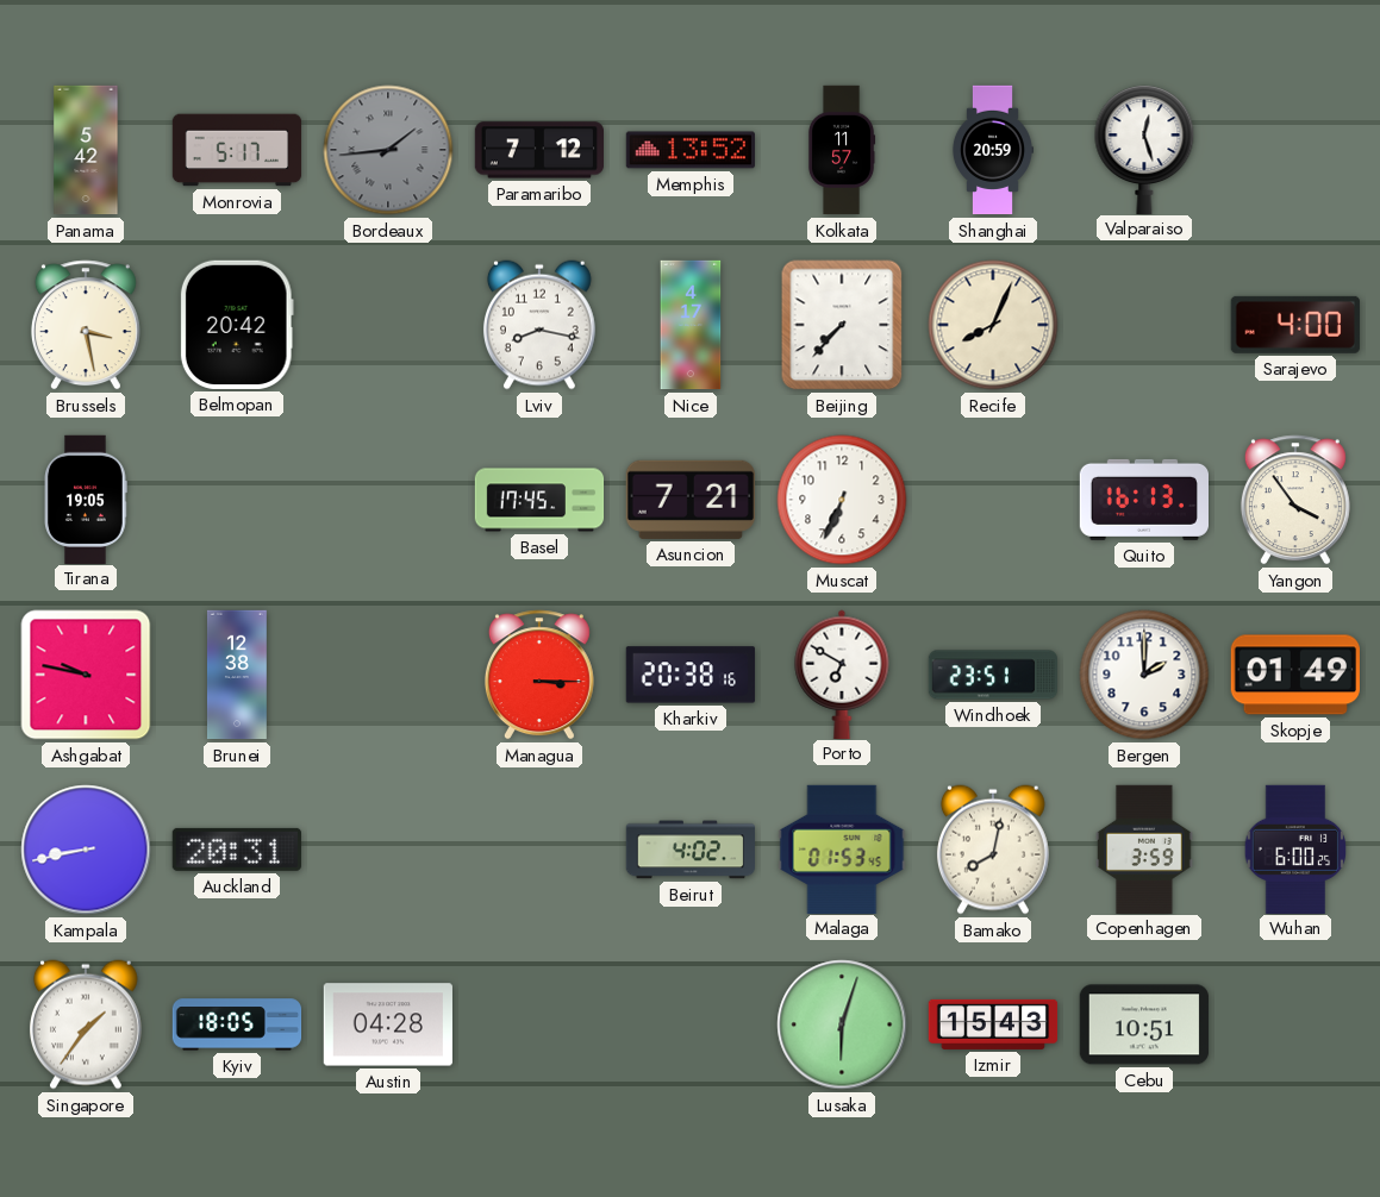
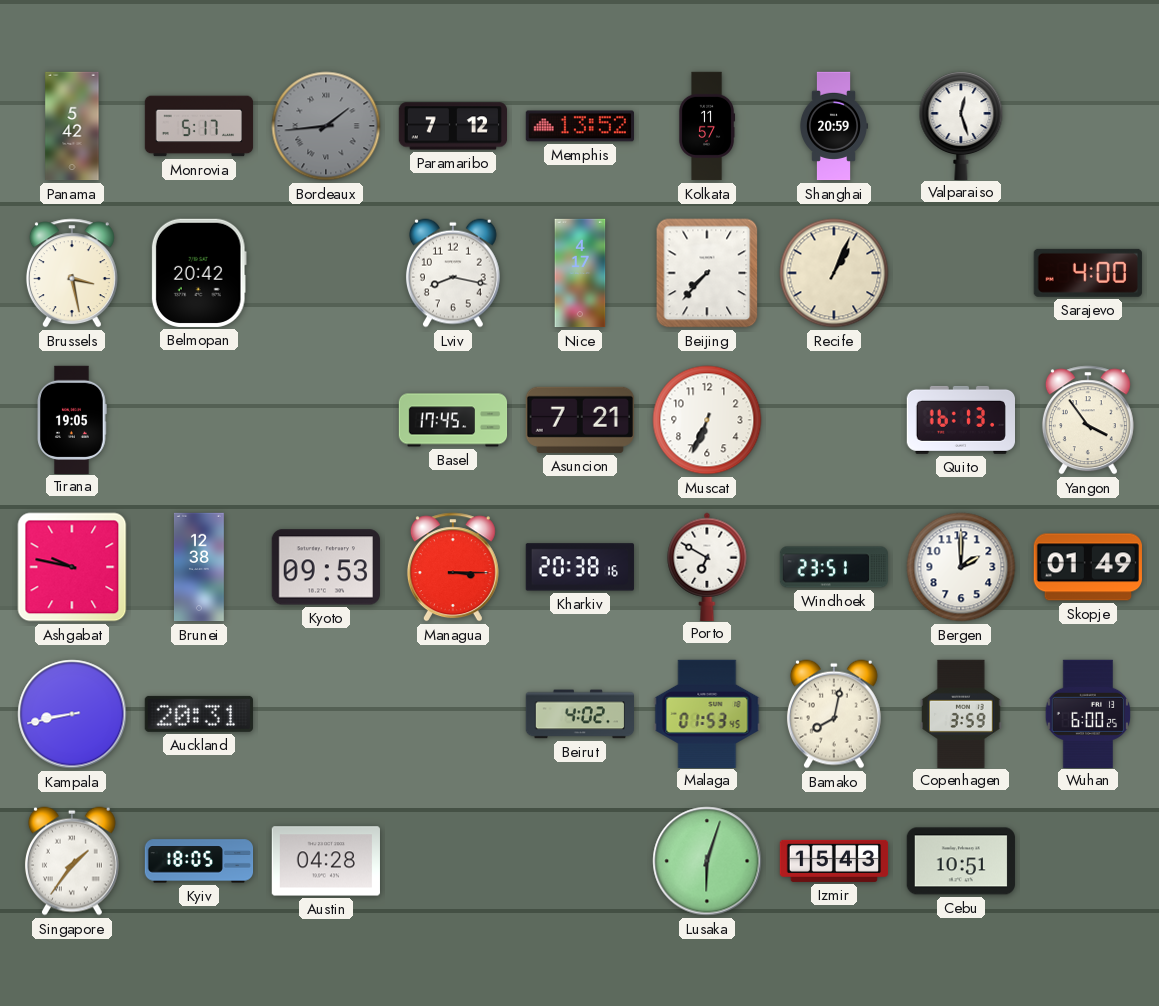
Recife: 8:04 -> 1:04 (834, 273)
Kyoto: none -> 09:53 (326, 567)
